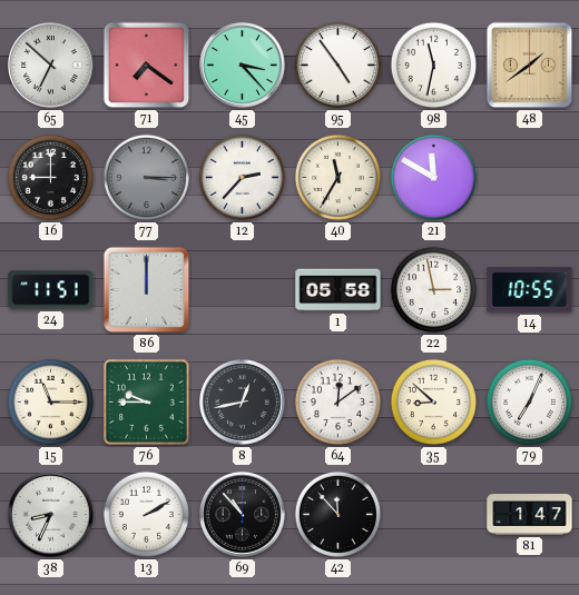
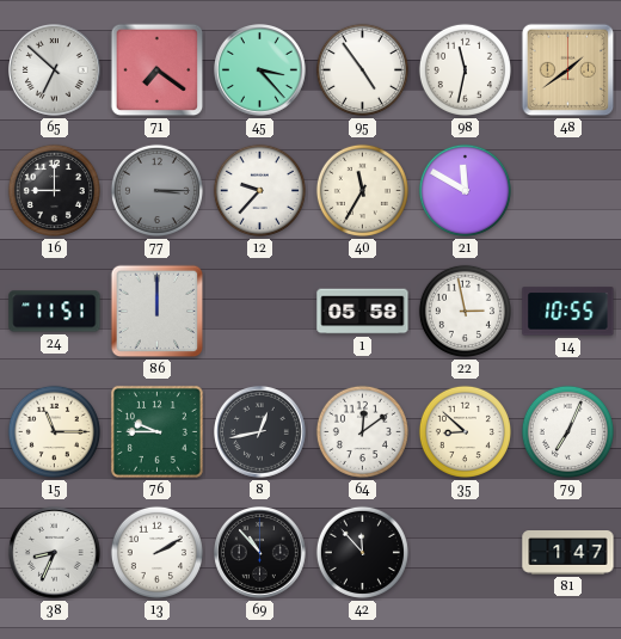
12: 2:37 -> 9:37 (259, 190)
